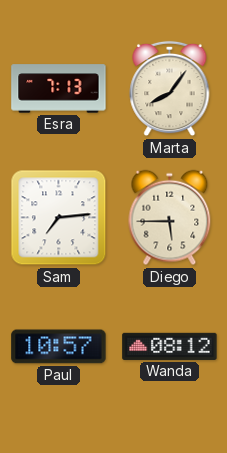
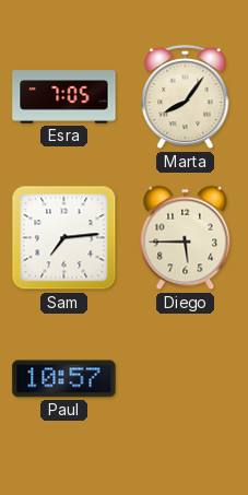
Esra: 7:13 -> 7:05 (64, 97)
Wanda: 08:12 -> none (170, 346)
